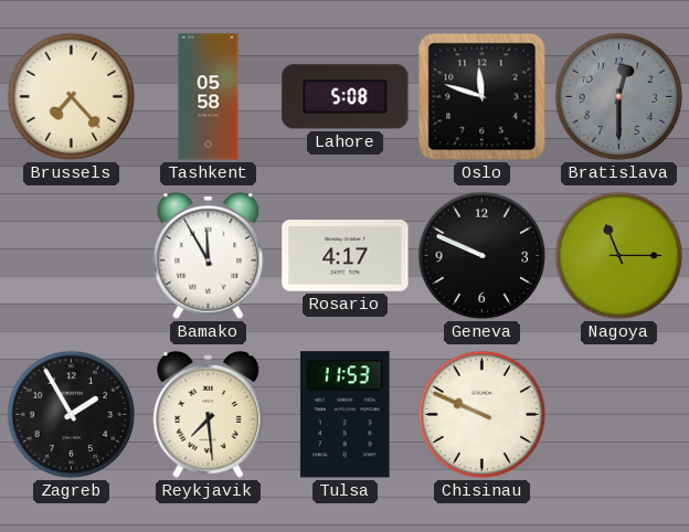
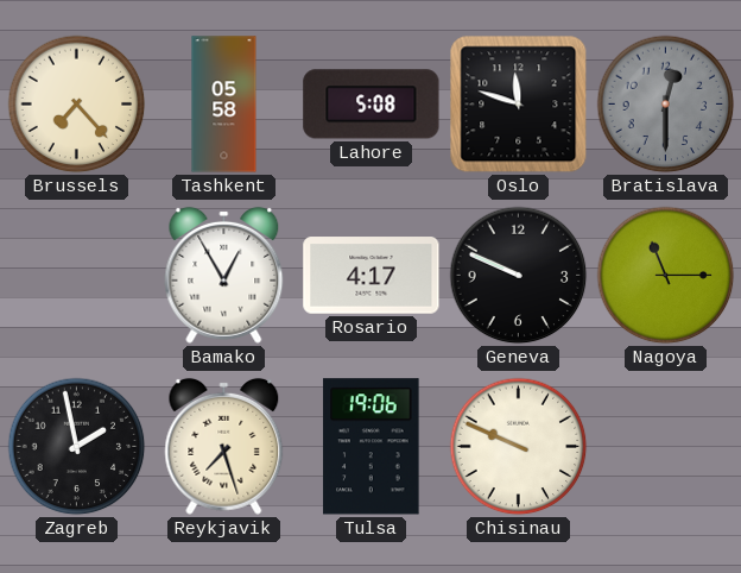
Bamako: 11:55 -> 12:55 (224, 275)
Zagreb: 1:55 -> 1:58 (77, 447)
Reykjavik: 7:29 -> 7:27 (224, 446)
Tulsa: 11:53 -> 19:06 (372, 447)
